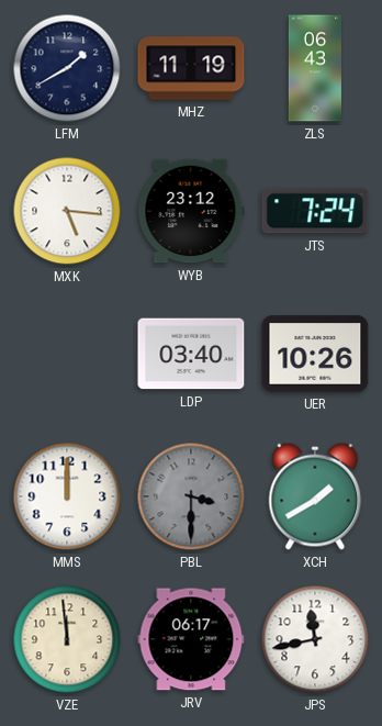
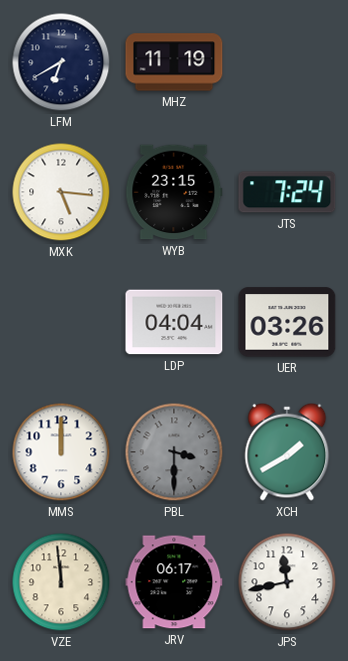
LFM: 1:40 -> 6:40 (61, 62)
ZLS: 06:43 -> none (315, 68)
WYB: 23:12 -> 23:15 (174, 192)
LDP: 03:40 -> 04:04 (174, 322)
UER: 10:26 -> 03:26 (287, 322)
